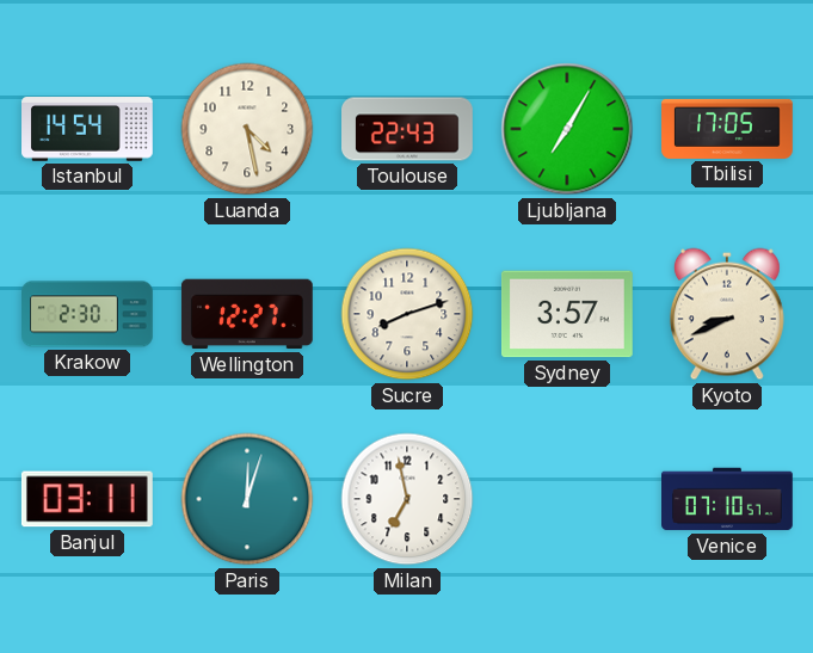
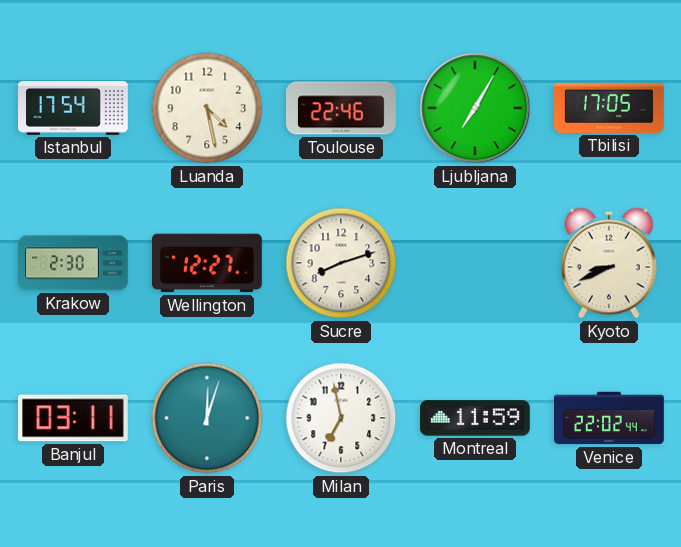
Istanbul: 14:54 -> 17:54 (74, 109)
Toulouse: 22:43 -> 22:46 (342, 108)
Sydney: 3:57 -> none (567, 314)
Montreal: none -> 11:59 (476, 418)
Venice: 07:10 -> 22:02 (610, 418)
